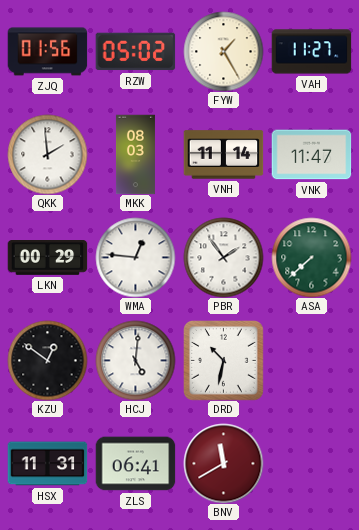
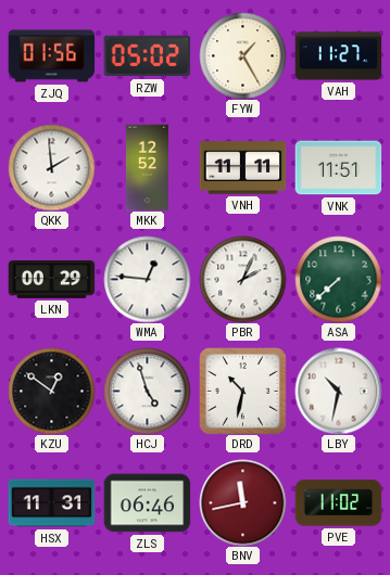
MKK: 08:03 -> 12:52 (147, 167)
VNH: 11:14 -> 11:11 (242, 168)
VNK: 11:47 -> 11:51 (338, 168)
PBR: 1:54 -> 2:04 (242, 279)
HCJ: 5:01 -> 4:57 (147, 391)
LBY: none -> 10:32 (338, 391)
ZLS: 06:41 -> 06:46 (147, 503)
BNV: 11:40 -> 11:43 (242, 502)
PVE: none -> 11:02 (338, 503)
